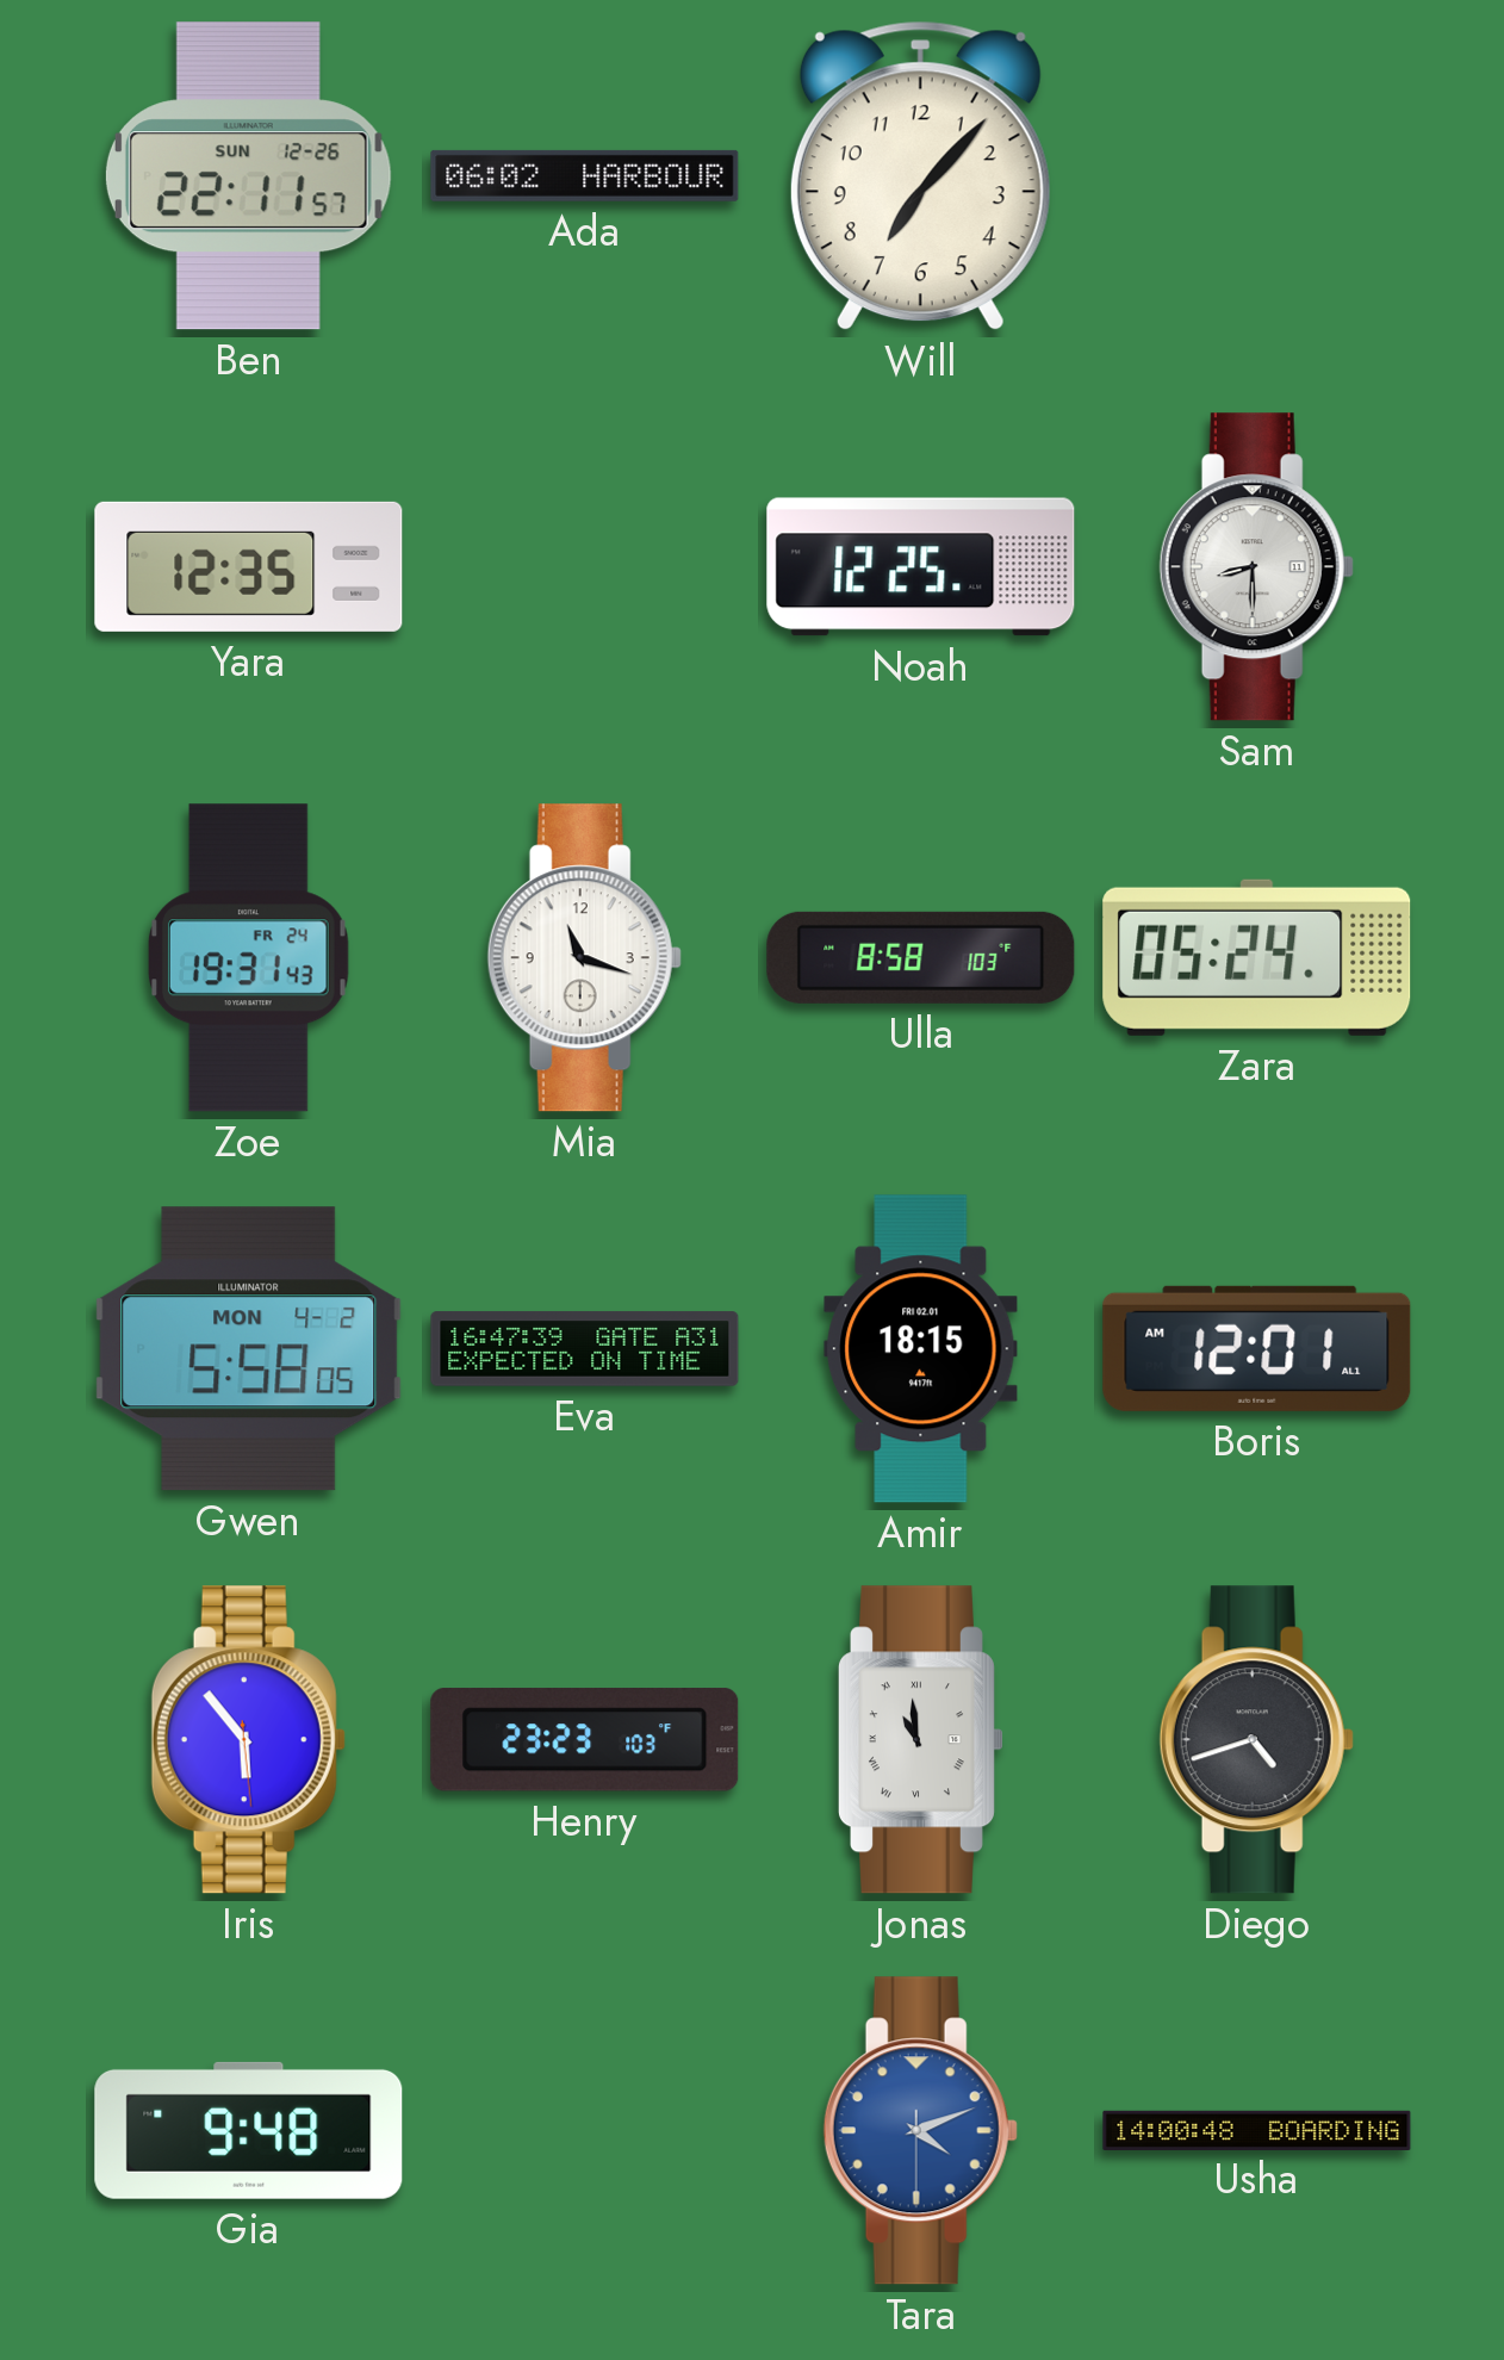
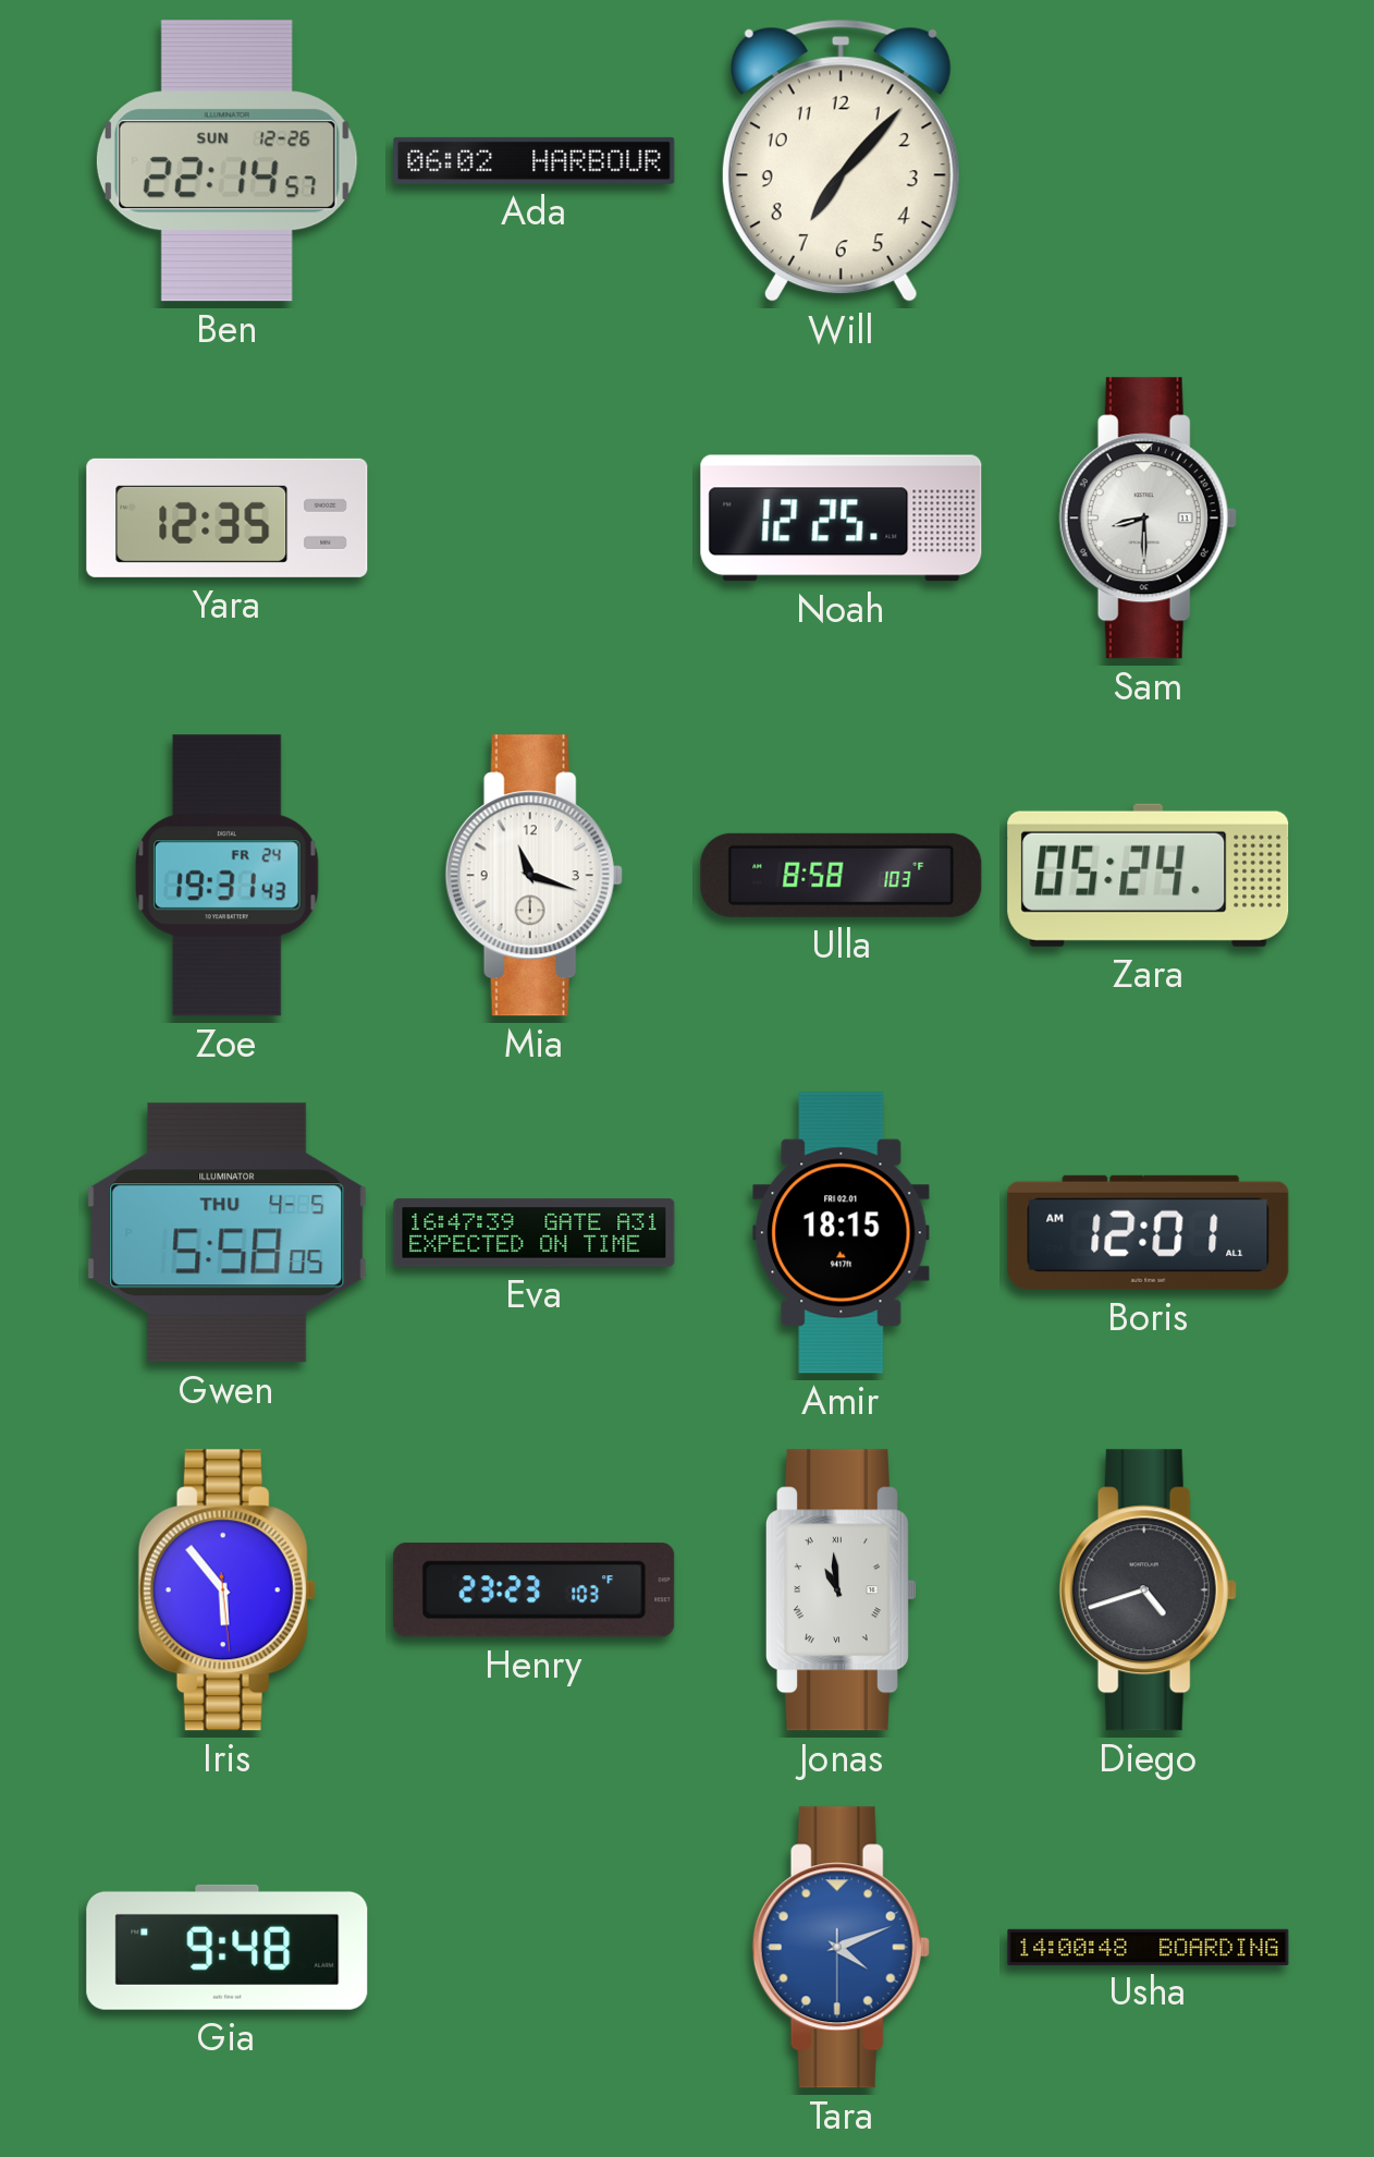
Ben: 22:11 -> 22:14 (226, 161)
Gwen date: MON 4-2 -> THU 4-5 (228, 1233)
